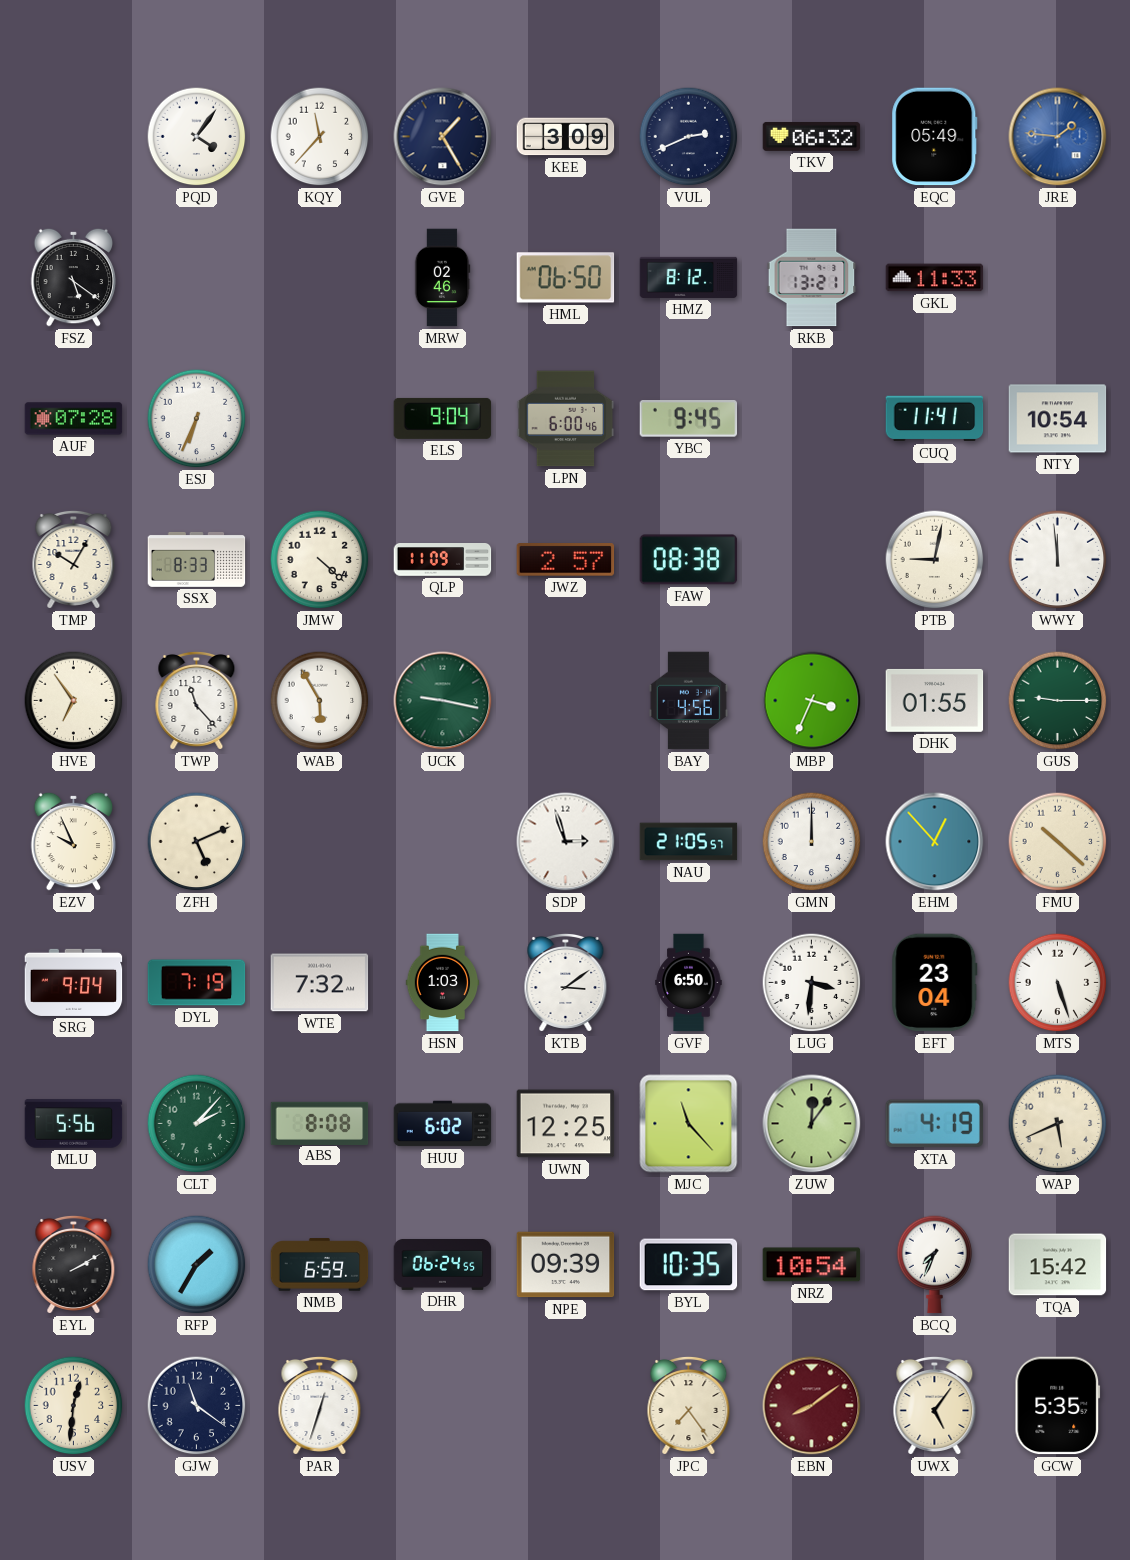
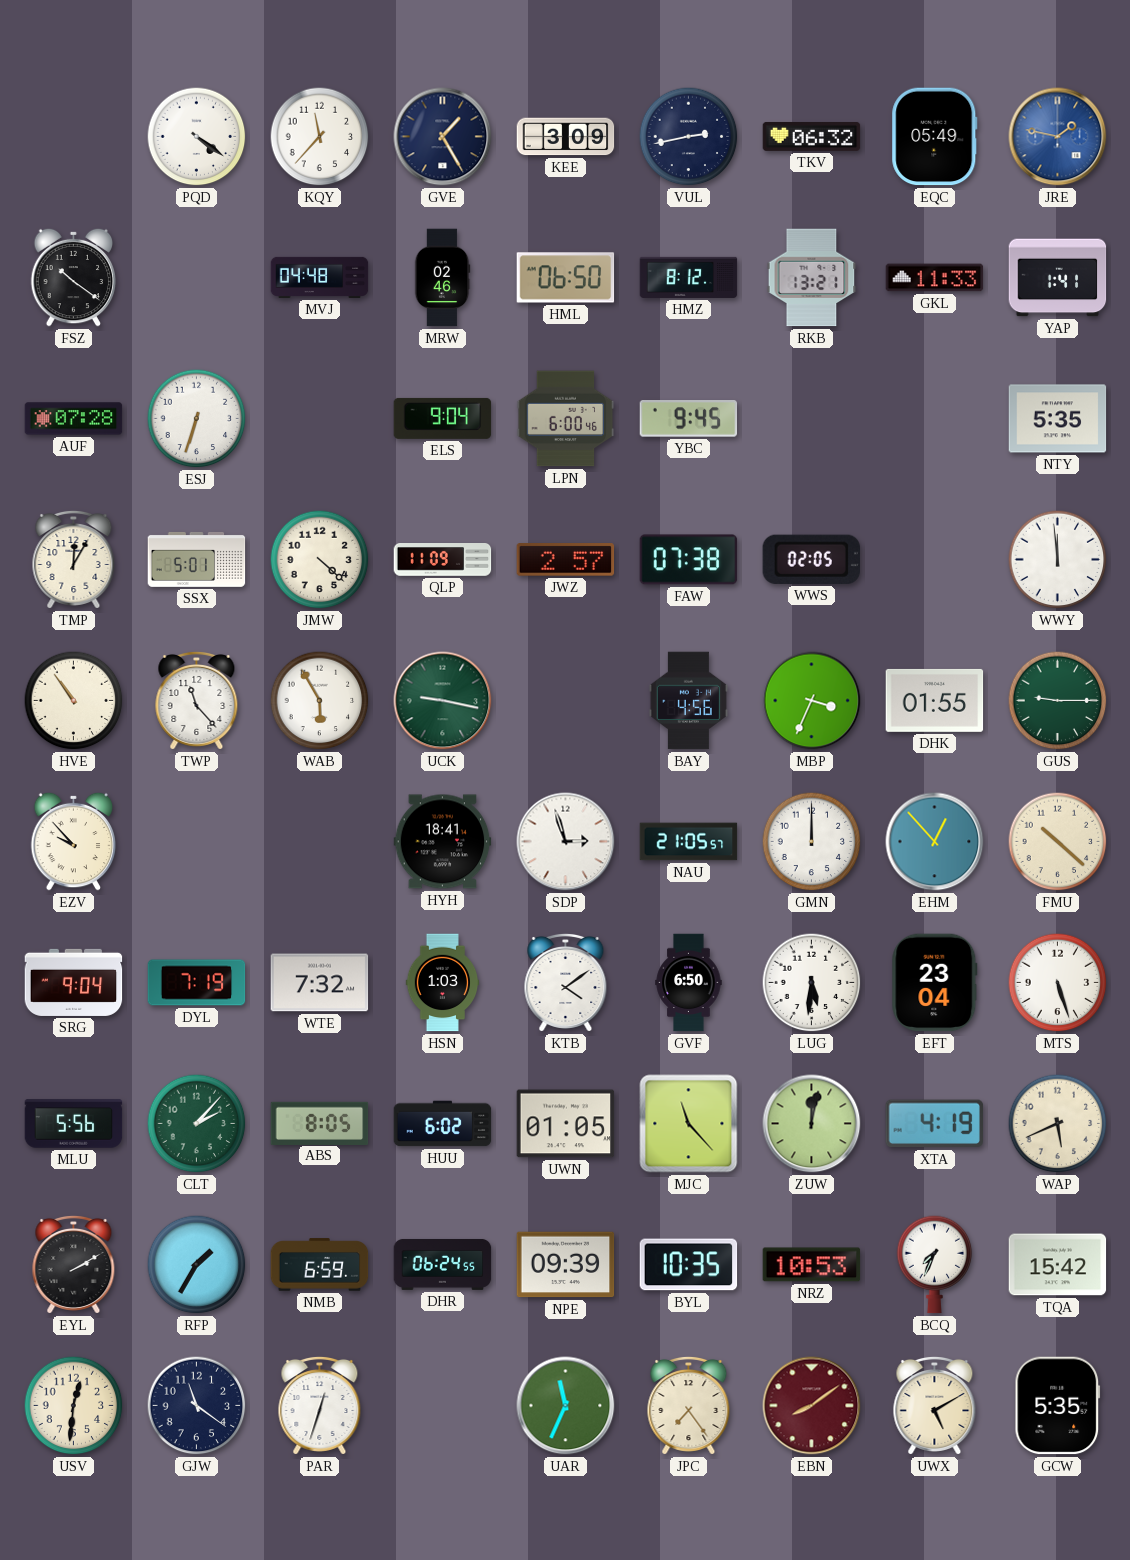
PQD: 4:06 -> 4:21 (197, 137)
VUL: 2:41 -> 2:43 (689, 137)
JRE: 1:46 -> 1:47 (1058, 137)
FSZ: 5:21 -> 10:21 (74, 277)
MVJ: none -> 04:48 (320, 277)
YAP: none -> 1:41 (1058, 278)
ESJ: 6:34 -> 6:33 (197, 419)
CUQ: 11:41 -> none (935, 419)
NTY: 10:54 -> 5:35 (1058, 419)
TMP: 10:05 -> 12:05 (74, 559)
SSX: 8:33 -> 5:01 (197, 559)
FAW: 08:38 -> 07:38 (689, 560)
WWS: none -> 02:05 (811, 559)
PTB: 9:02 -> none (935, 560)
HVE: 6:54 -> 10:54 (74, 701)
EZV: 9:56 -> 9:53 (74, 841)
ZFH: 5:11 -> none (197, 842)
HYH: none -> 18:41 (443, 842)
KTB: 3:09 -> 4:09 (566, 982)
LUG: 3:31 -> 5:31 (812, 983)
ABS: 8:08 -> 8:05 (320, 1123)
UWN: 12:25 -> 01:05 (566, 1124)
ZUW: 12:06 -> 12:02 (812, 1124)
NRZ: 10:54 -> 10:53 (812, 1265)
UAR: none -> 11:34 (566, 1406)
UWX: 5:06 -> 5:10 (935, 1405)
